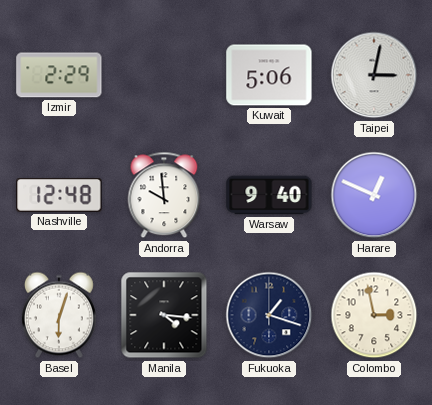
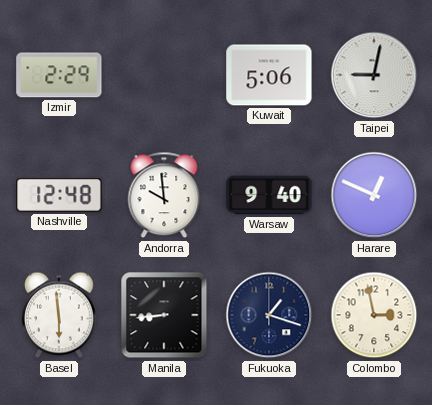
Taipei: 3:02 -> 9:02 (374, 75)
Basel: 6:03 -> 5:59 (59, 315)
Manila: 4:16 -> 8:44 (164, 315)
